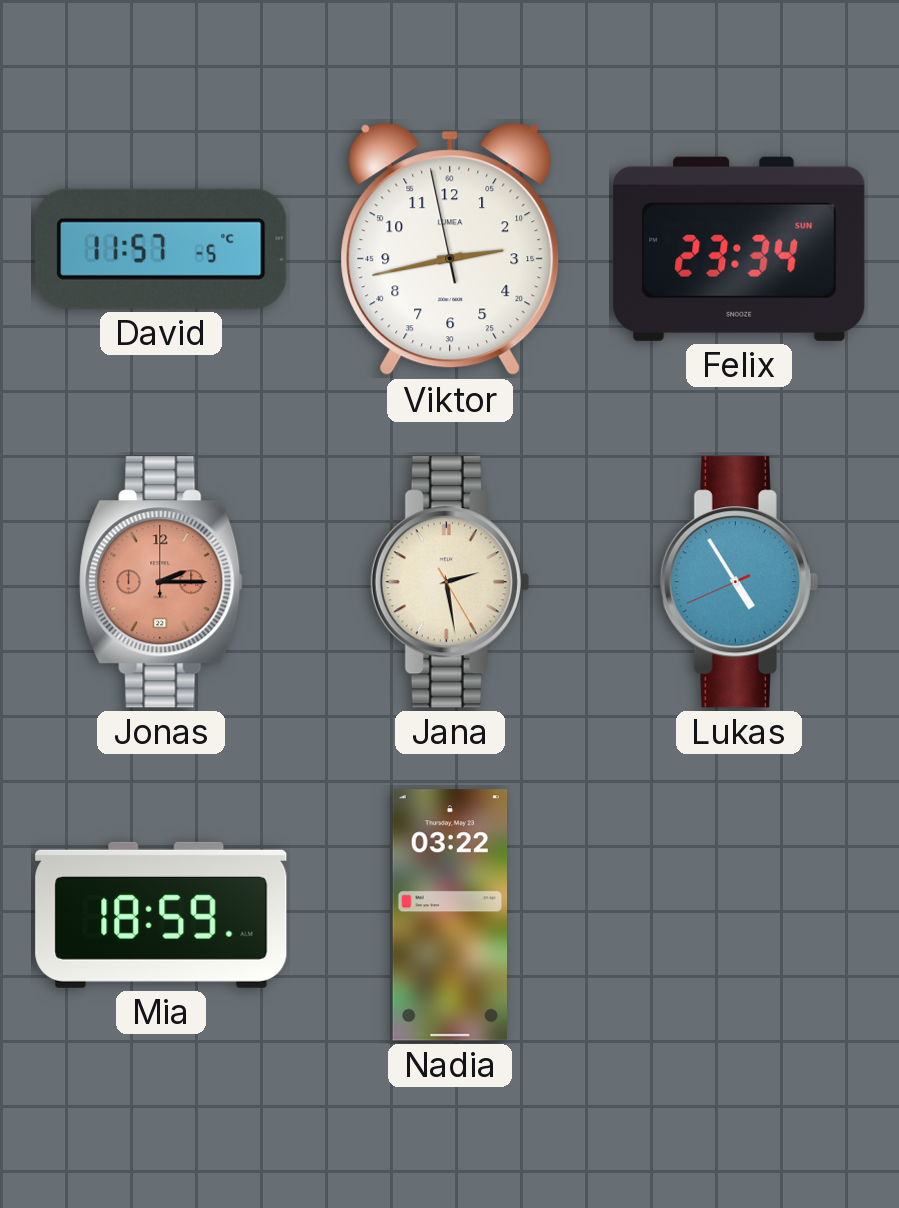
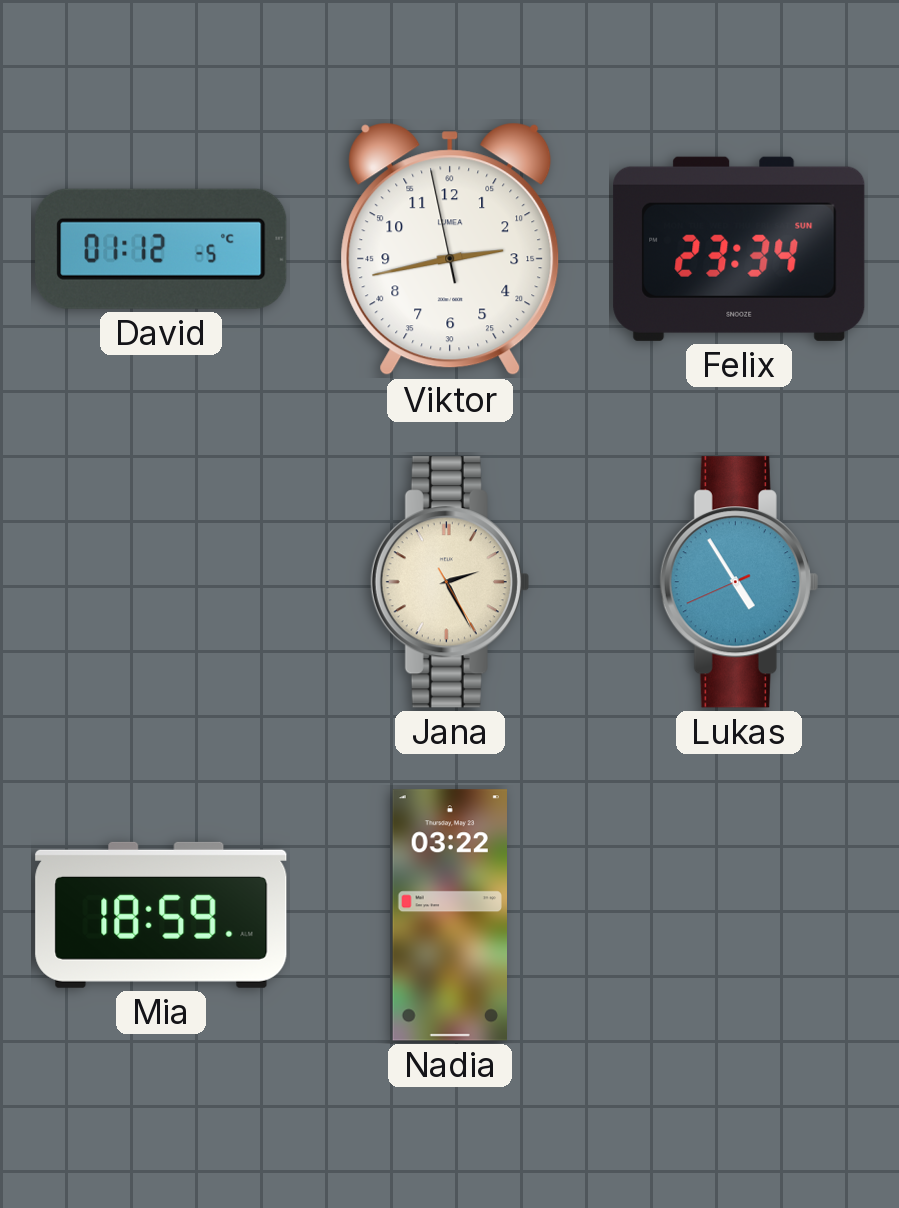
David: 11:57 -> 01:12 (161, 249)
Jonas: 2:15 -> none (161, 582)
Jana: 2:28 -> 2:25 (450, 582)
